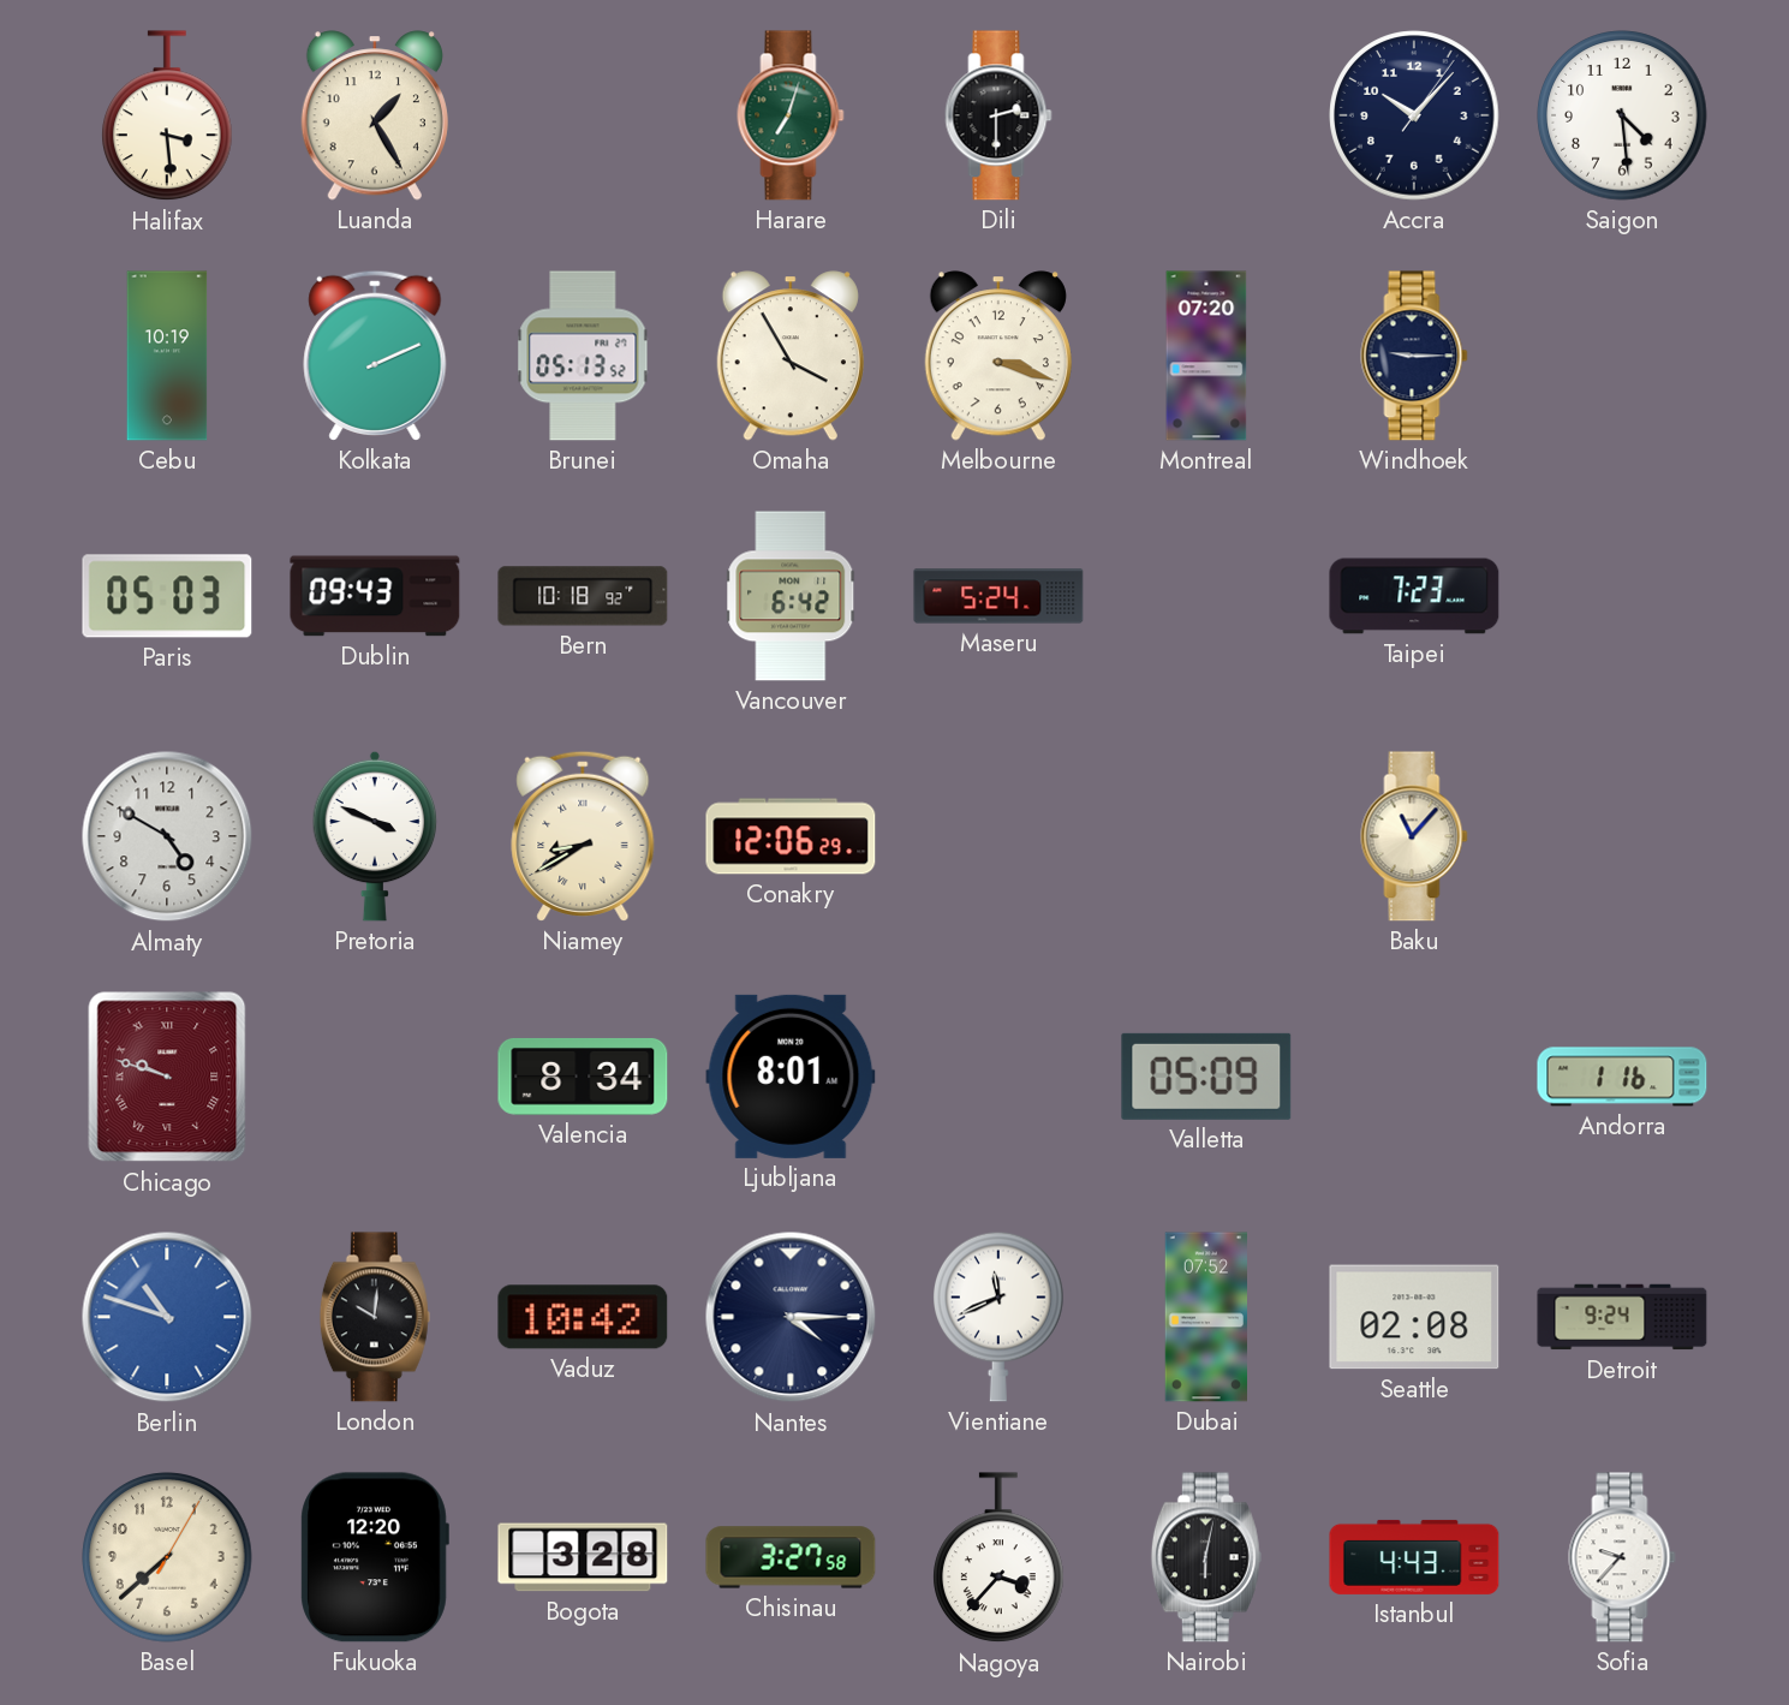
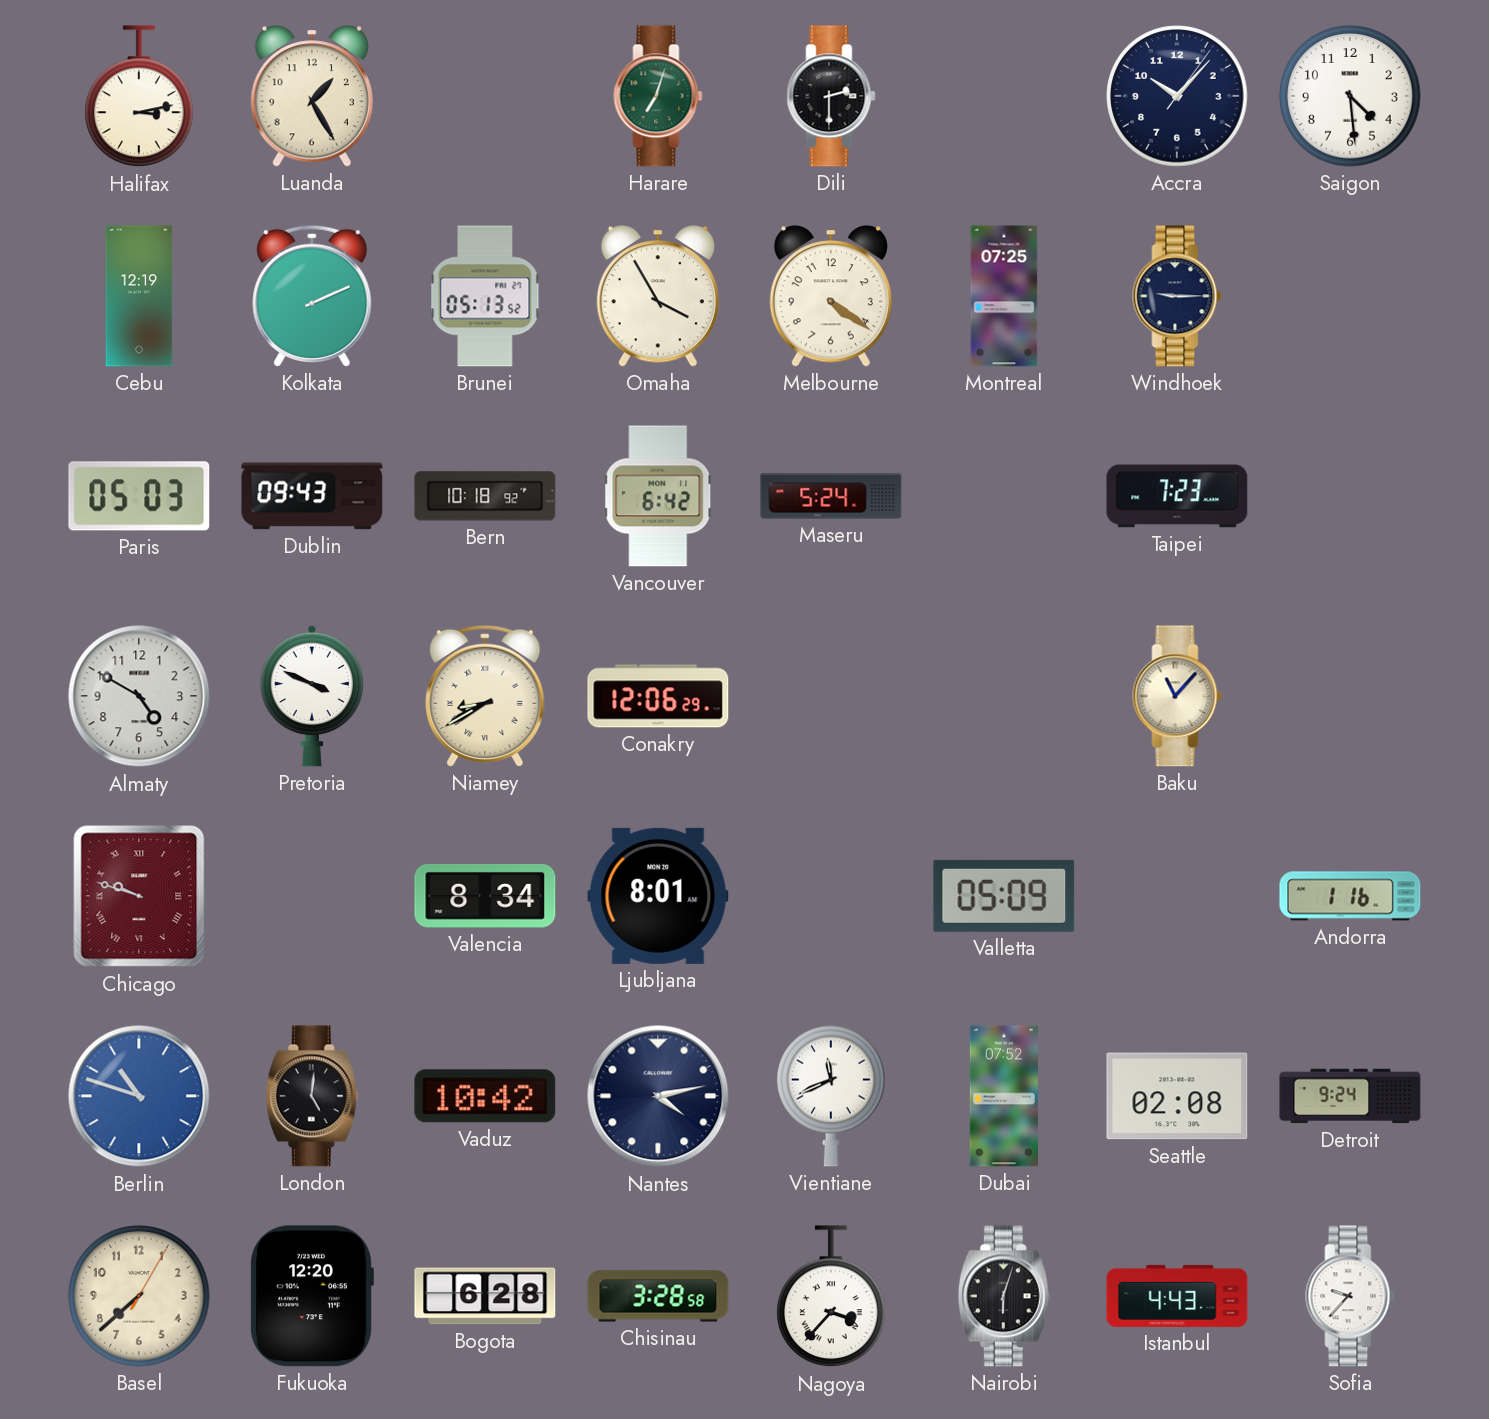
Halifax: 3:29 -> 3:13 (140, 97)
Cebu: 10:19 -> 12:19 (139, 296)
Melbourne: 3:18 -> 4:21 (831, 296)
Montreal: 07:20 -> 07:25 (1004, 296)
London: 10:01 -> 5:01 (312, 1096)
Nantes: 4:15 -> 4:13 (658, 1096)
Bogota: 3:28 -> 6:28 (485, 1296)
Chisinau: 3:27 -> 3:28 (658, 1296)
Nairobi: 6:02 -> 6:03 (1004, 1296)
